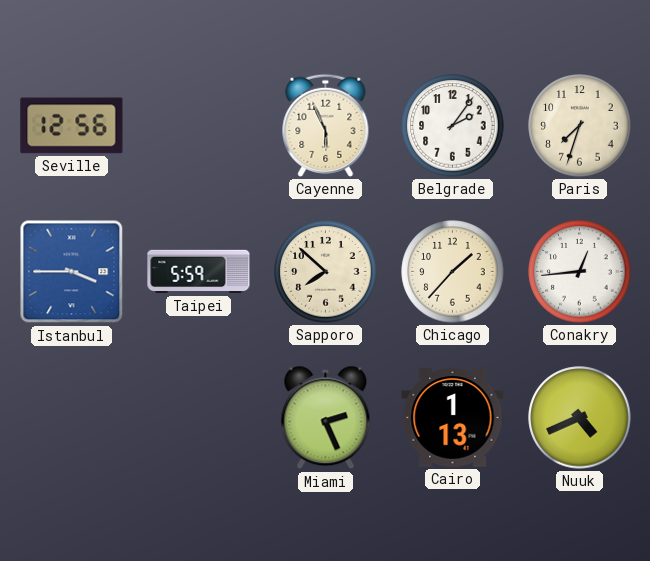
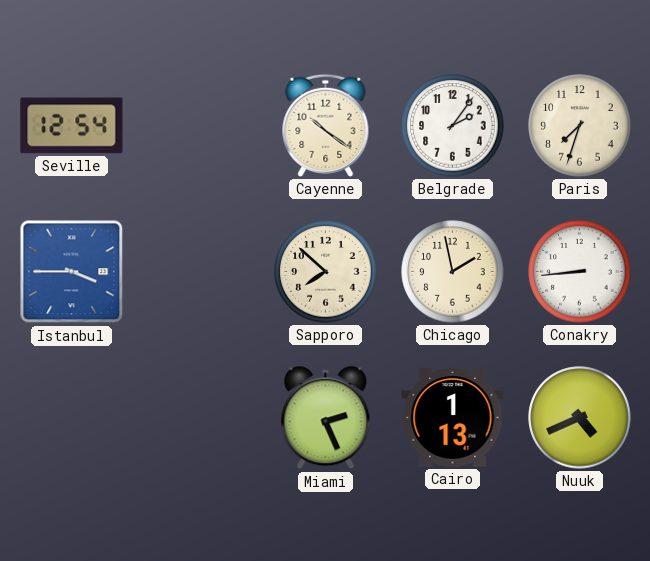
Seville: 12:56 -> 12:54 (72, 126)
Cayenne: 5:56 -> 10:21 (326, 125)
Taipei: 5:59 -> none (199, 272)
Chicago: 1:37 -> 1:58 (453, 272)
Conakry: 12:44 -> 8:44 (580, 272)
